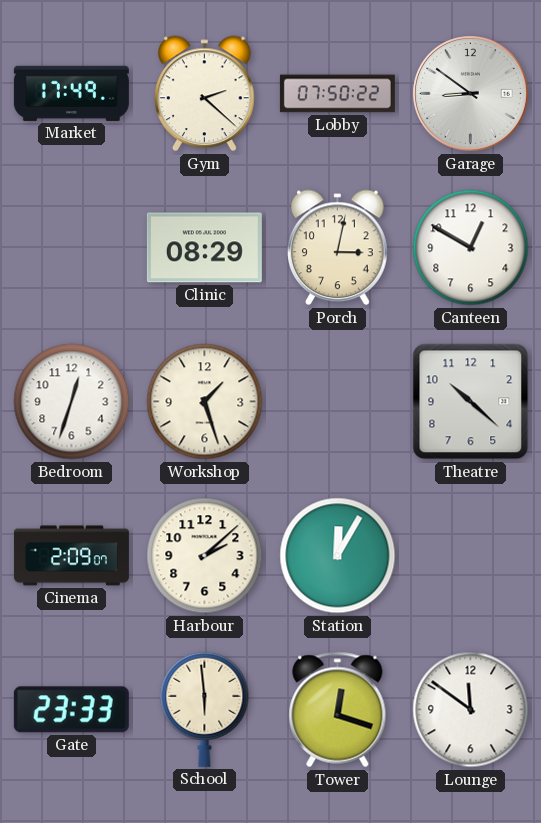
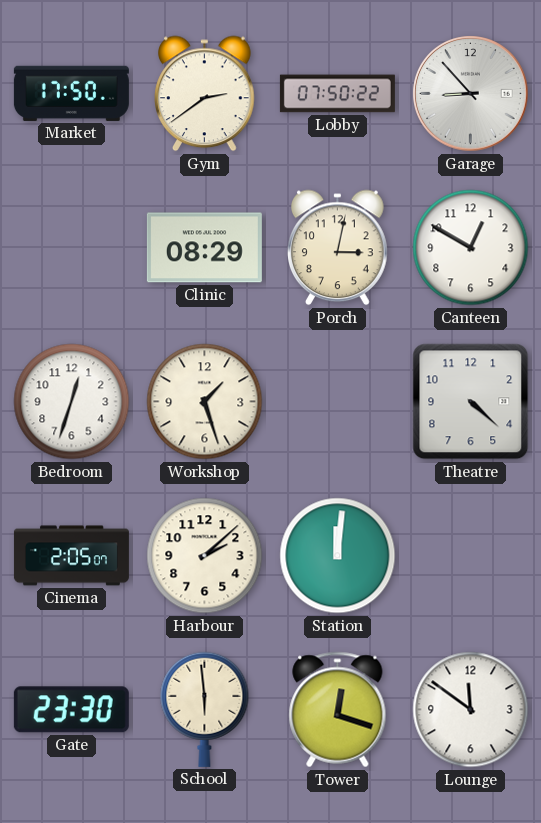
Market: 17:49 -> 17:50 (71, 93)
Gym: 2:22 -> 2:39 (205, 94)
Garage: 8:51 -> 8:53 (471, 94)
Theatre: 10:22 -> 4:22 (471, 402)
Cinema: 2:09 -> 2:05 (71, 556)
Station: 12:05 -> 12:01 (338, 556)
Gate: 23:33 -> 23:30 (71, 710)
